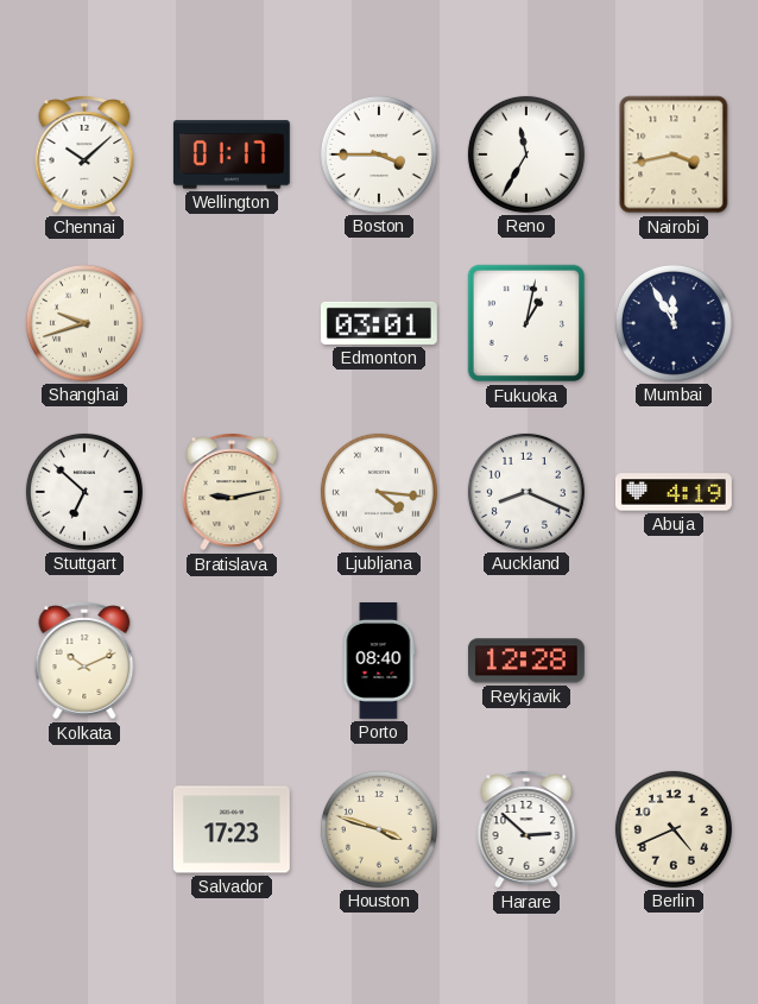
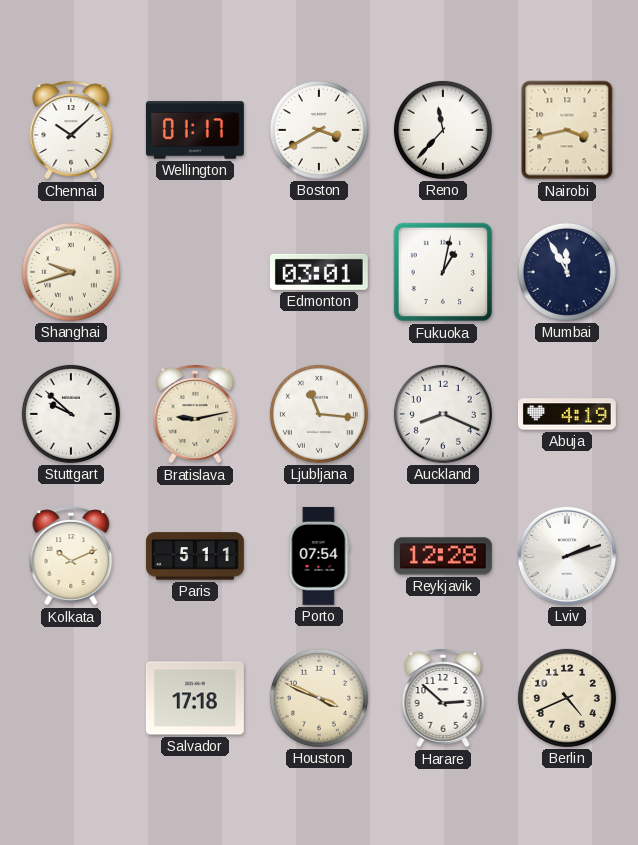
Boston: 3:45 -> 3:40 (319, 130)
Reno: 11:35 -> 11:37 (443, 130)
Stuttgart: 6:52 -> 9:52 (71, 414)
Ljubljana: 4:16 -> 11:16 (319, 414)
Paris: none -> 5:11 (195, 556)
Porto: 08:40 -> 07:54 (319, 556)
Lviv: none -> 2:12 (567, 556)
Salvador: 17:23 -> 17:18 (195, 698)
Houston: 3:48 -> 3:49 (319, 698)
